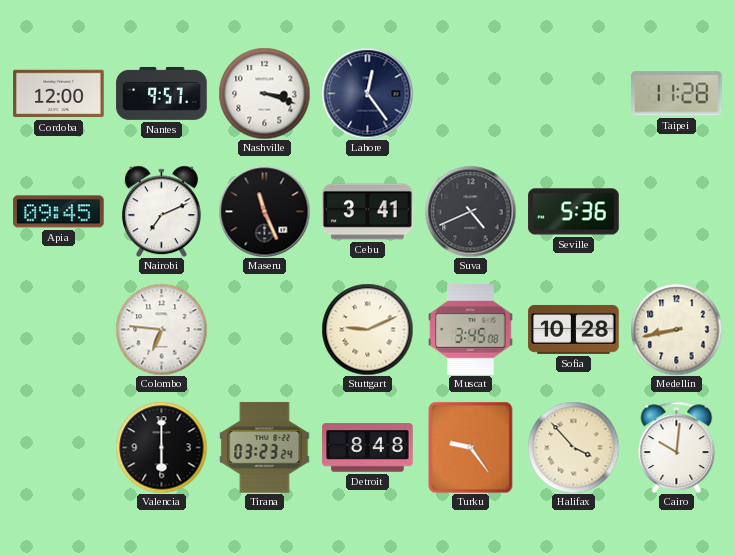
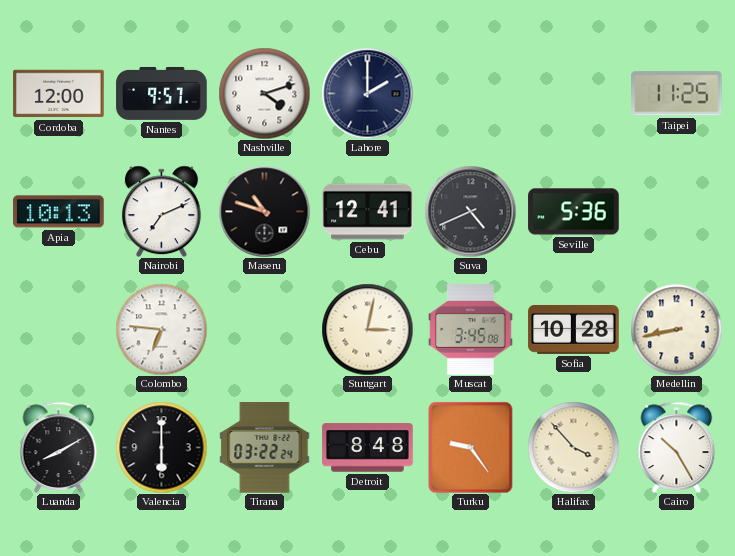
Nashville: 3:18 -> 4:12 (264, 93)
Lahore: 12:24 -> 2:00 (367, 93)
Taipei: 11:28 -> 11:25 (677, 94)
Apia: 09:45 -> 10:13 (59, 212)
Maseru: 11:26 -> 10:48 (264, 211)
Cebu: 3:41 -> 12:41 (368, 212)
Stuttgart: 9:11 -> 3:02 (367, 329)
Luanda: none -> 8:10 (59, 447)
Tirana: 03:23 -> 03:22 (265, 448)
Cairo: 10:01 -> 10:25 (677, 447)
